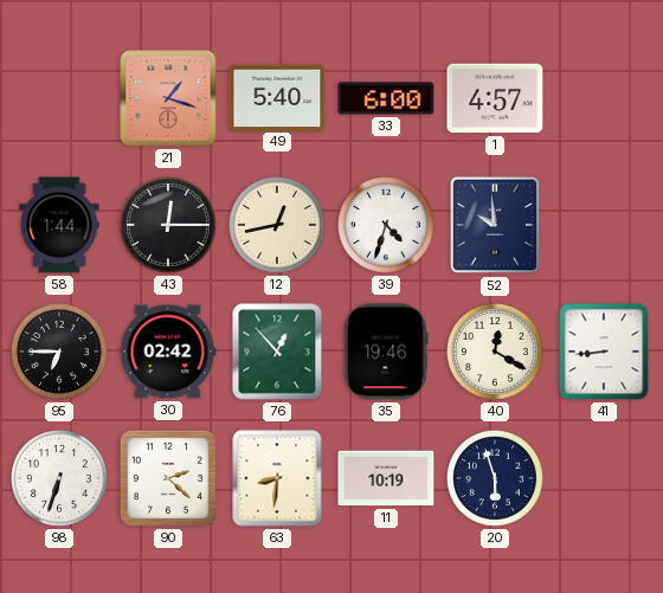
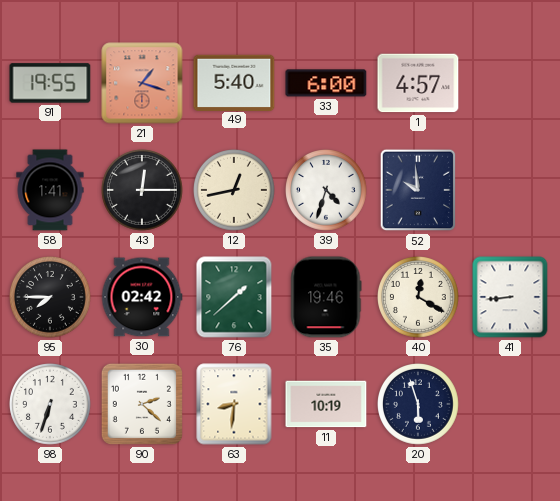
91: none -> 19:55 (50, 83)
58: 1:44 -> 1:41 (50, 190)
95: 6:45 -> 7:45 (51, 298)
76: 12:53 -> 1:38 (234, 297)
